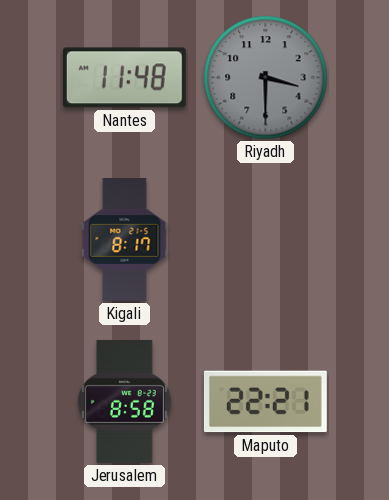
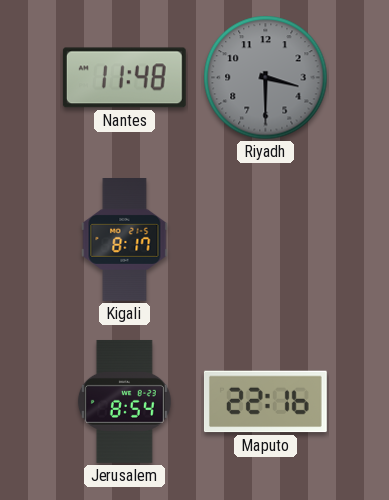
Jerusalem: 8:58 -> 8:54 (124, 401)
Maputo: 22:21 -> 22:16 (265, 402)
